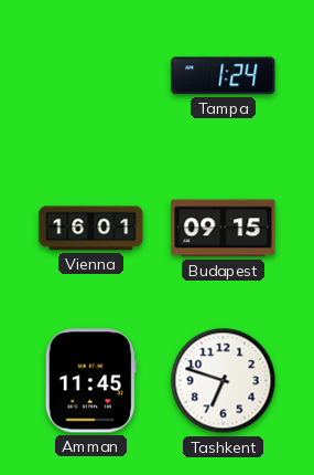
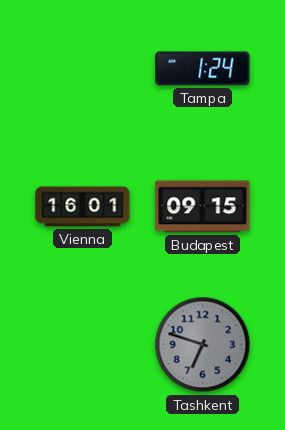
Amman: 11:45 -> none (90, 381)
Tashkent dial: white -> grey (203, 345)
